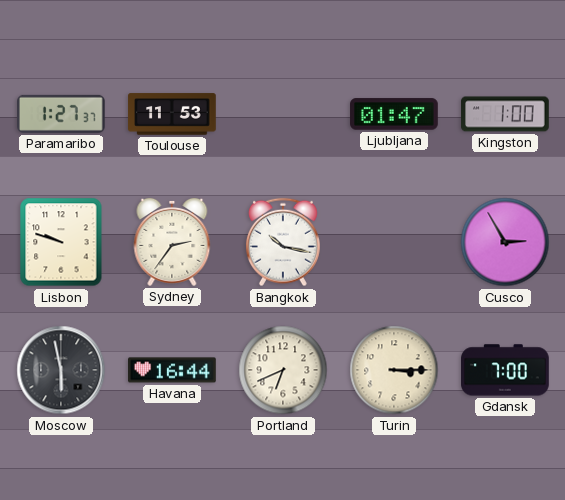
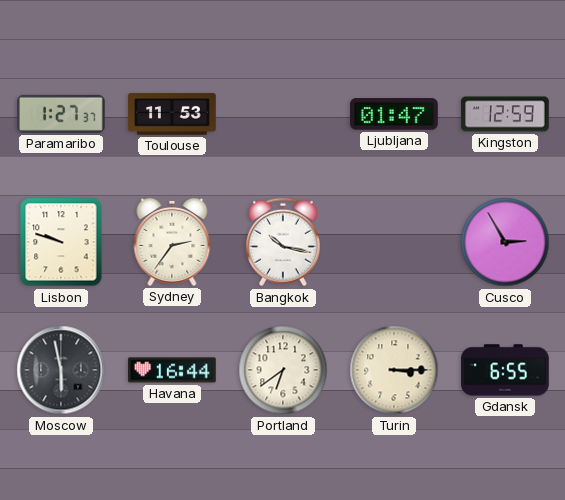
Kingston: 1:00 -> 12:59 (505, 114)
Portland: 6:41 -> 6:39 (283, 370)
Gdansk: 7:00 -> 6:55 (505, 370)
